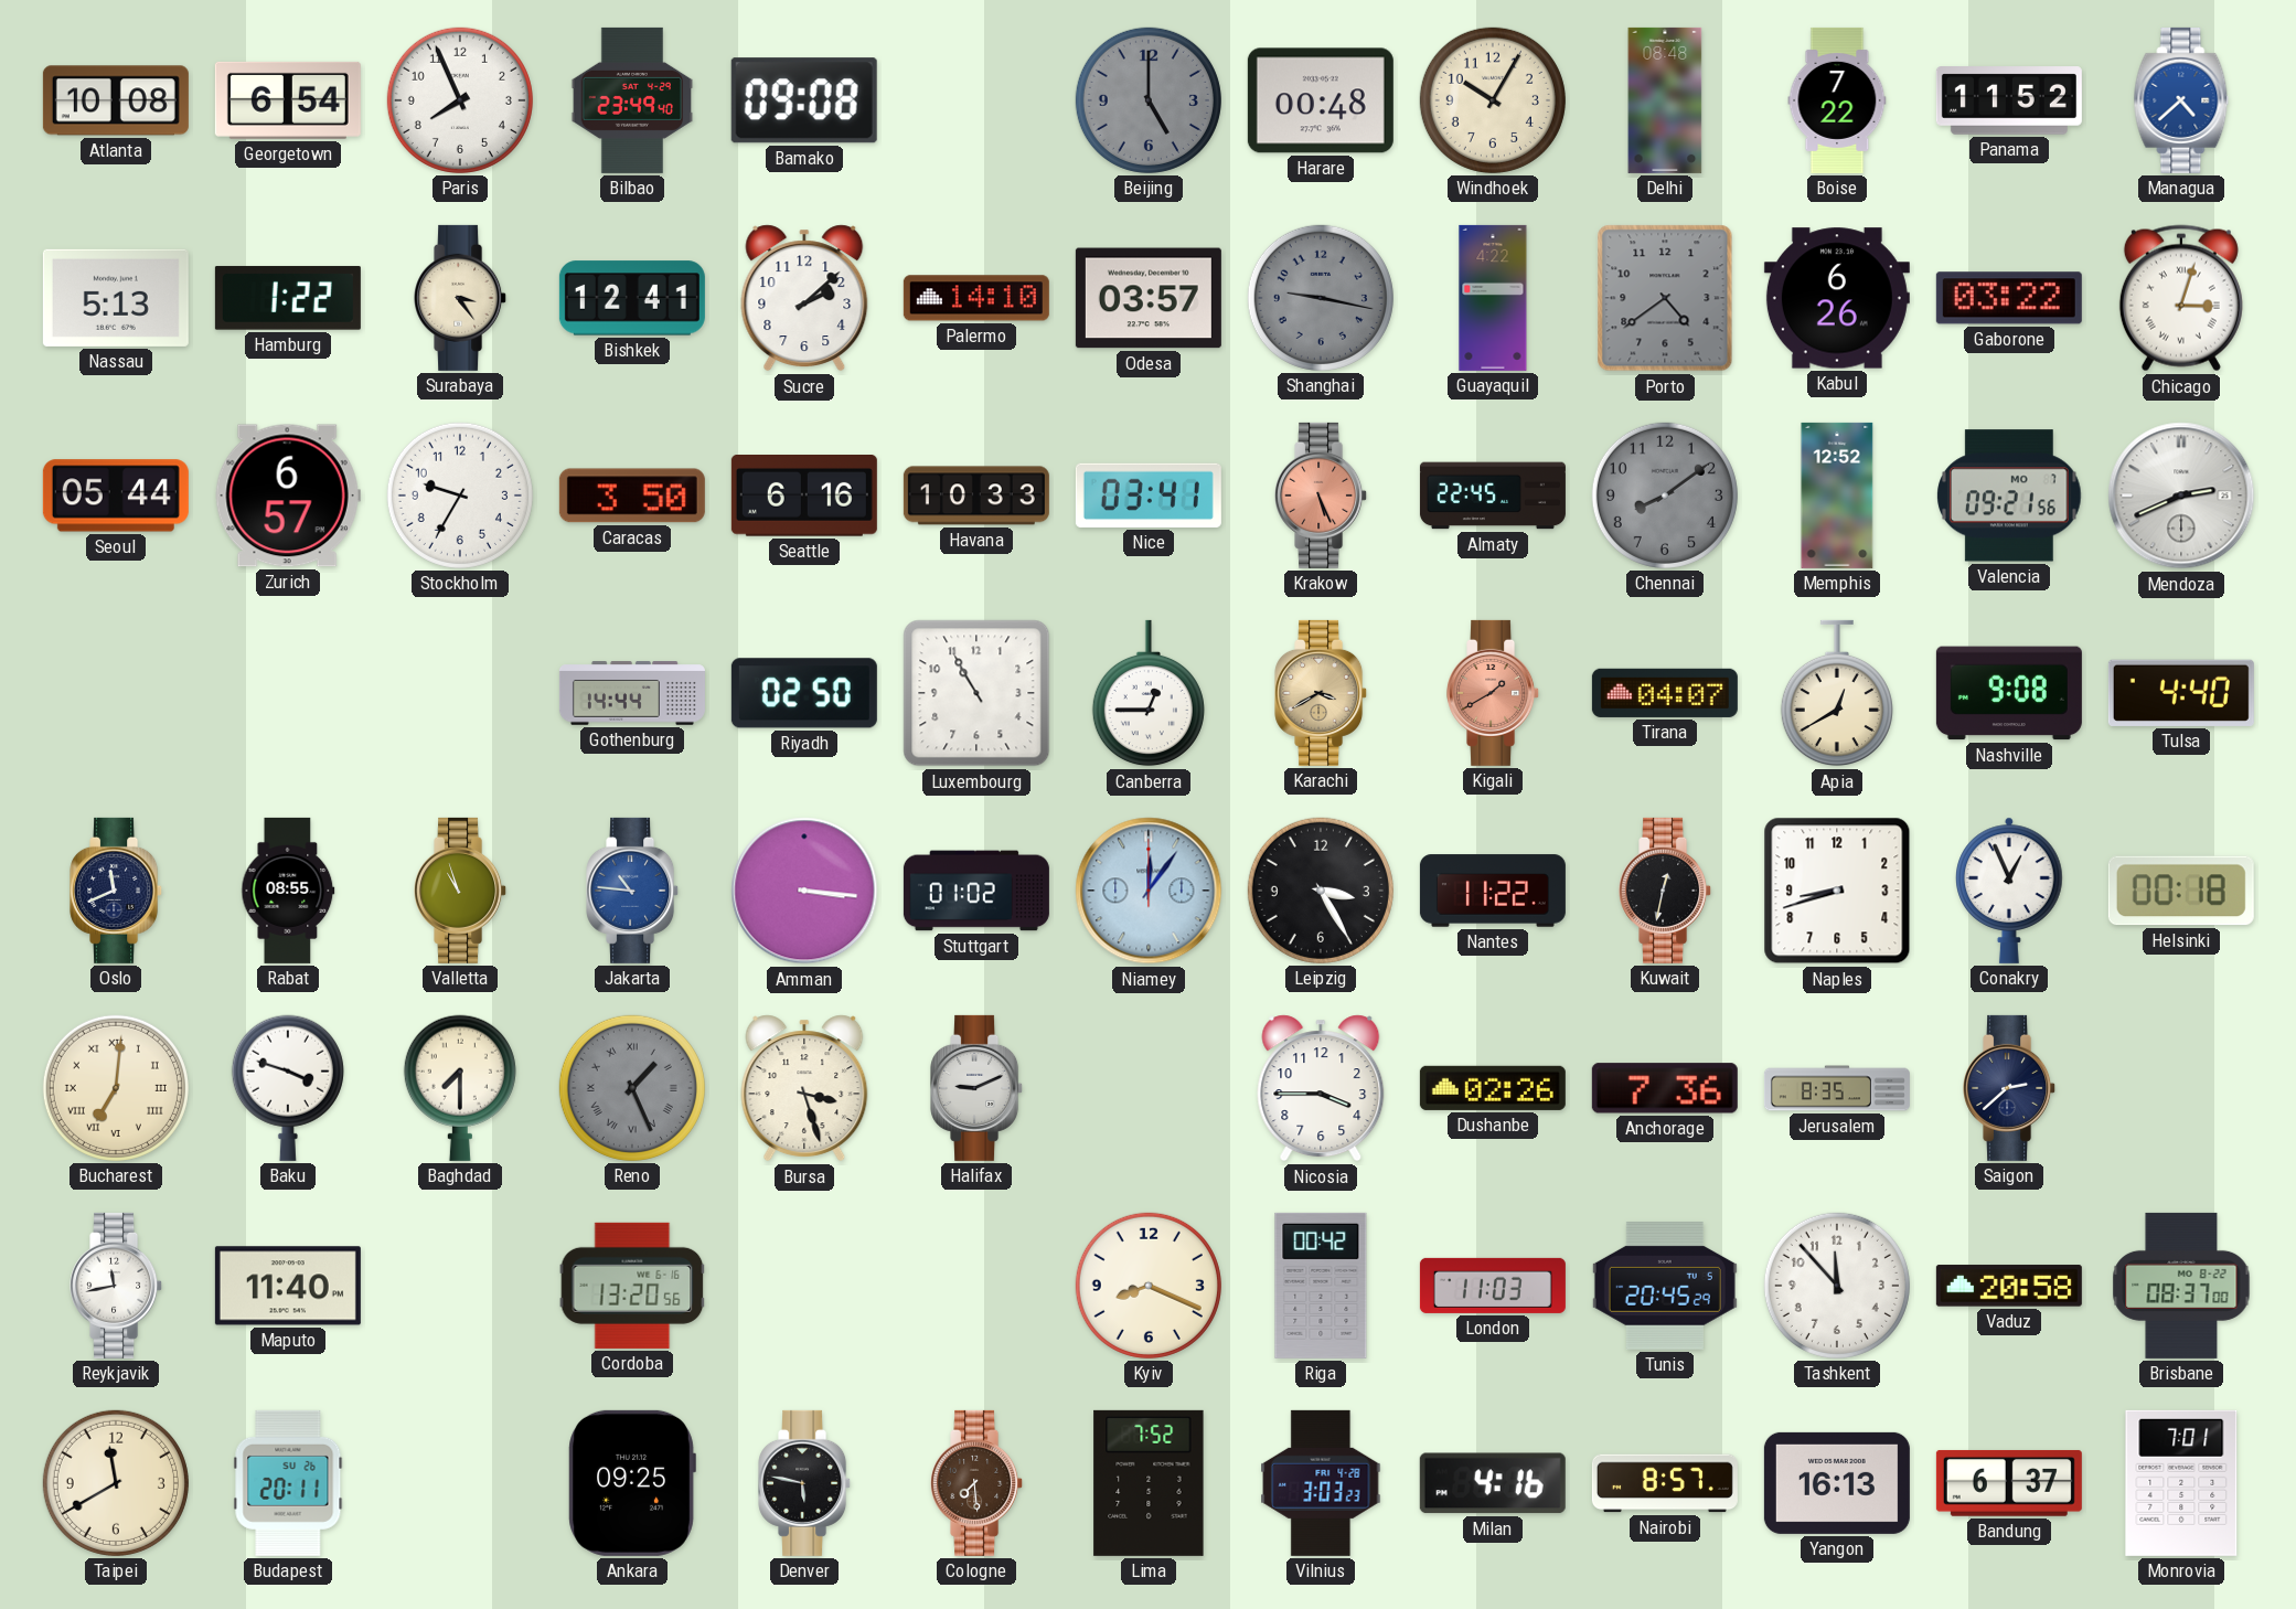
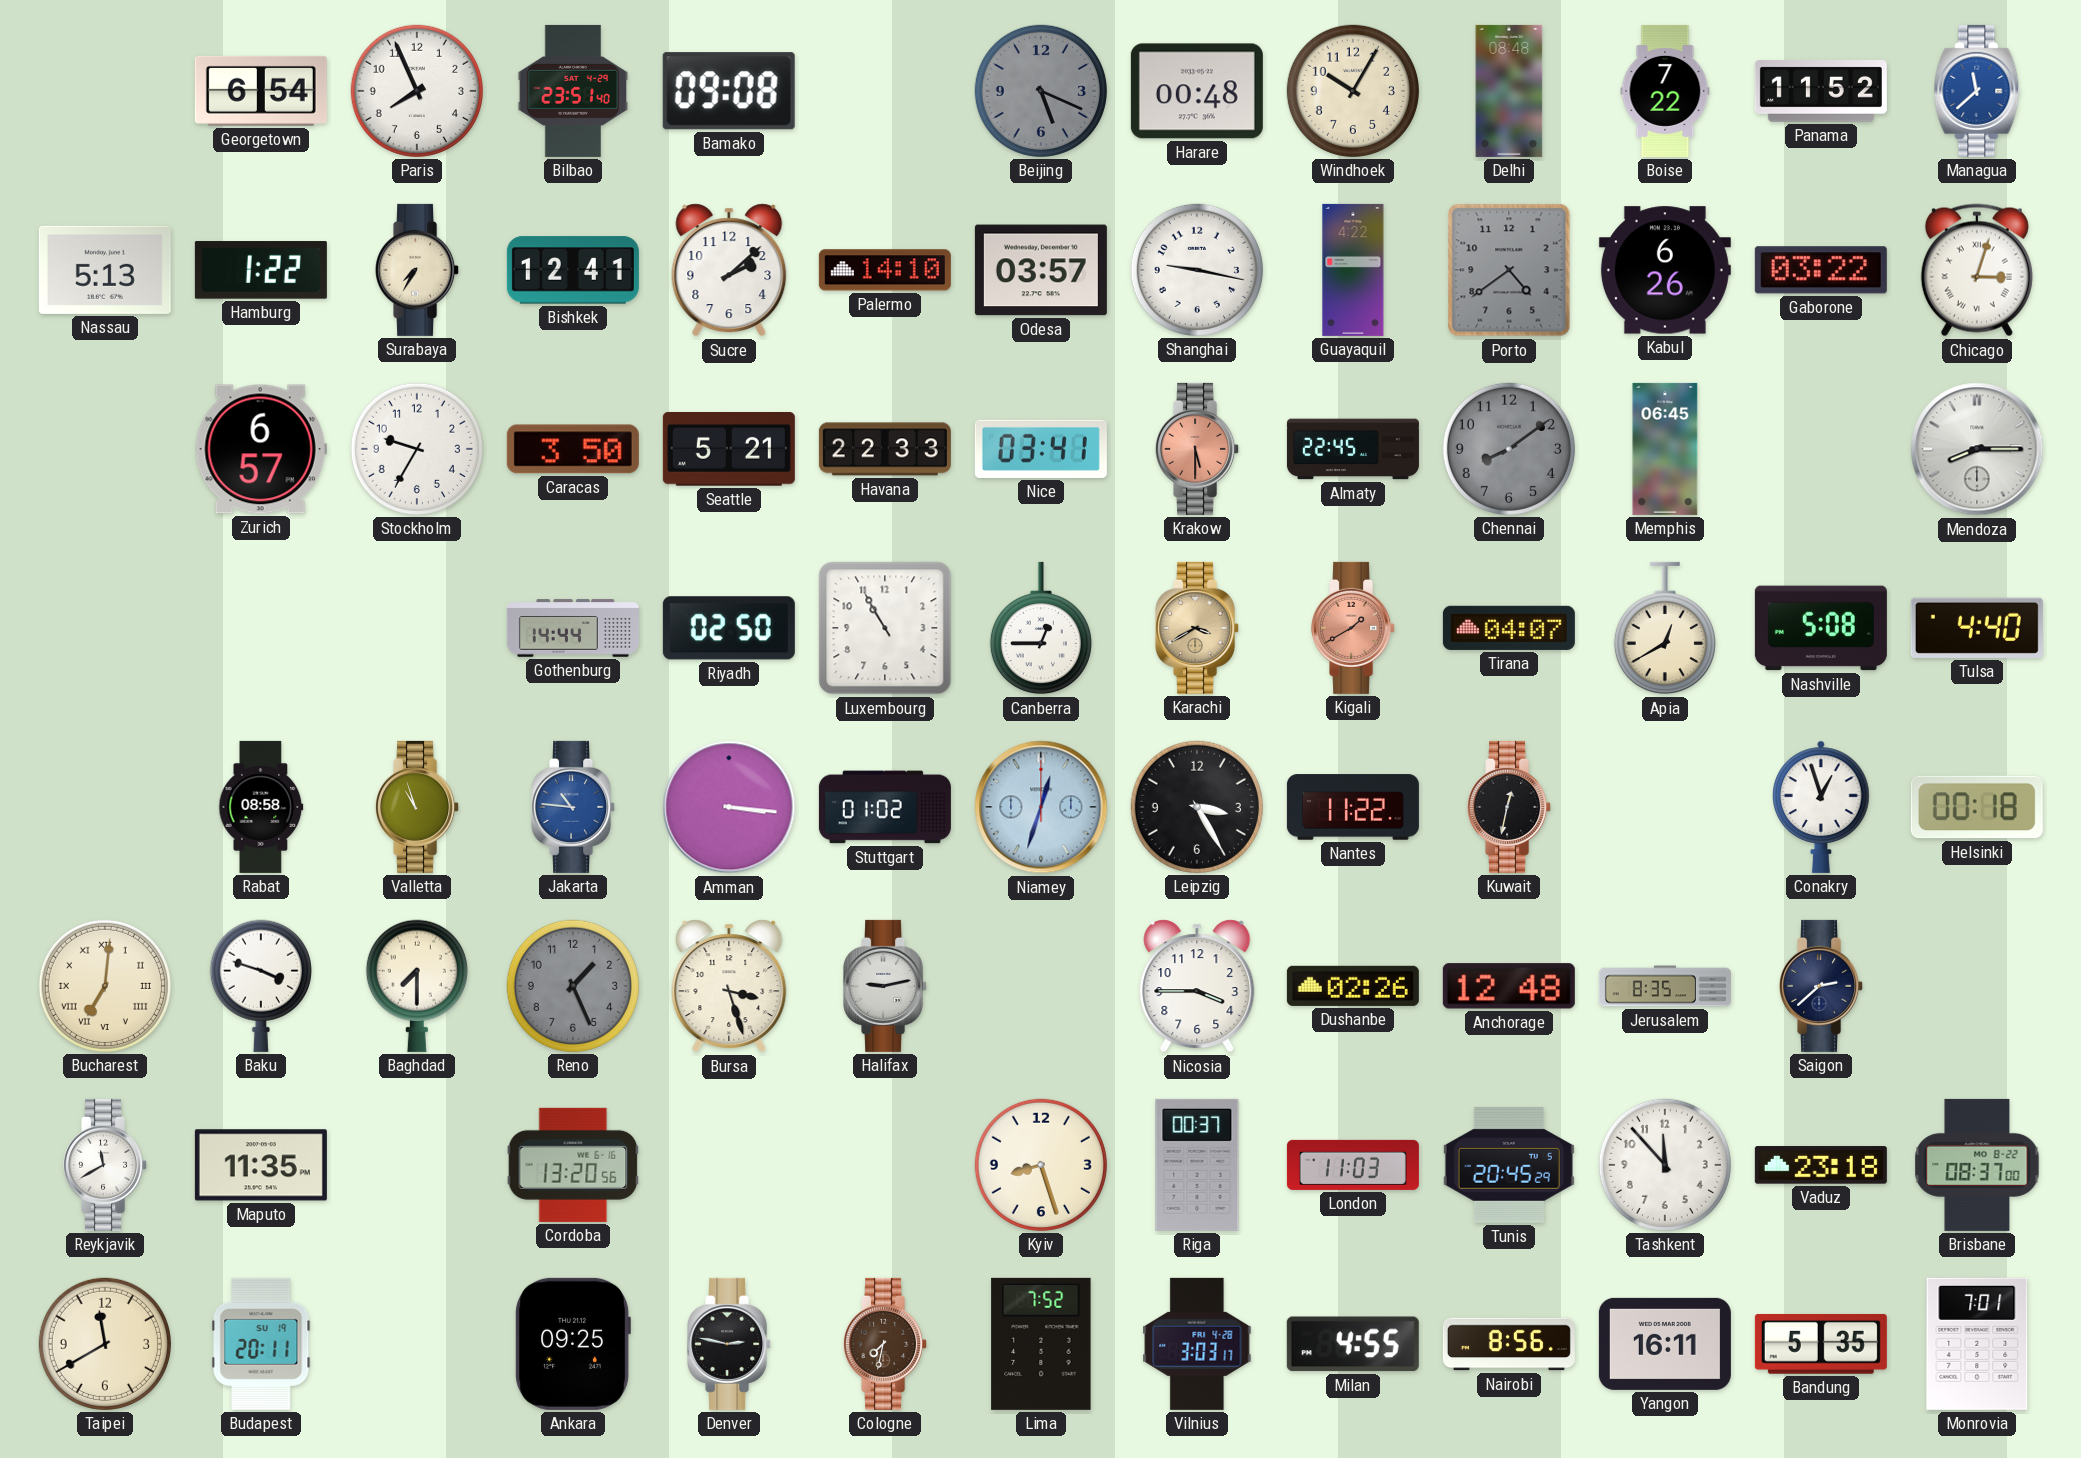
Atlanta: 10:08 -> none (116, 100)
Bilbao: 23:49 -> 23:51 (573, 91)
Beijing: 5:00 -> 5:19 (1041, 91)
Managua: 4:38 -> 11:38 (1977, 91)
Surabaya: 3:24 -> 7:35 (418, 270)
Shanghai dial: grey -> white (1197, 270)
Seoul: 05:44 -> none (116, 496)
Seattle: 6:16 -> 5:21 (729, 450)
Havana: 10:33 -> 22:33 (885, 449)
Krakow: 5:26 -> 5:30 (1198, 449)
Memphis: 12:52 -> 06:45 (1665, 449)
Valencia: 09:21 -> none (2009, 496)
Mendoza: 2:41 -> 8:15 (1977, 449)
Nashville: 9:08 -> 5:08 (1821, 628)
Oslo: 11:41 -> none (117, 891)
Rabat: 08:55 -> 08:58 (261, 807)
Niamey: 12:06 -> 12:33 (1041, 807)
Naples: 8:42 -> none (1837, 891)
Conakry: 12:56 -> 12:57 (1821, 807)
Reno numerals: Roman -> Arabic (573, 986)
Halifax: 9:11 -> 9:13 (886, 986)
Anchorage: 7:36 -> 12:48 (1509, 986)
Reykjavik: 11:43 -> 11:40 (106, 1165)
Maputo: 11:40 -> 11:35 (261, 1165)
Kyiv: 8:19 -> 8:27 (1041, 1165)
Riga: 00:42 -> 00:37 (1197, 1165)
Vaduz: 20:58 -> 23:18 (1821, 1165)
Budapest date: SU 26 -> SU 19 (261, 1344)
Denver: 5:47 -> 2:47 (730, 1344)
Cologne: 7:29 -> 7:32 (886, 1344)
Vilnius: 3:03:23 -> 3:03:17 (1197, 1344)
Milan: 4:16 -> 4:55 (1353, 1344)
Nairobi: 8:57 -> 8:56 (1509, 1344)
Yangon: 16:13 -> 16:11 (1665, 1344)
Bandung: 6:37 -> 5:35 (1821, 1344)
